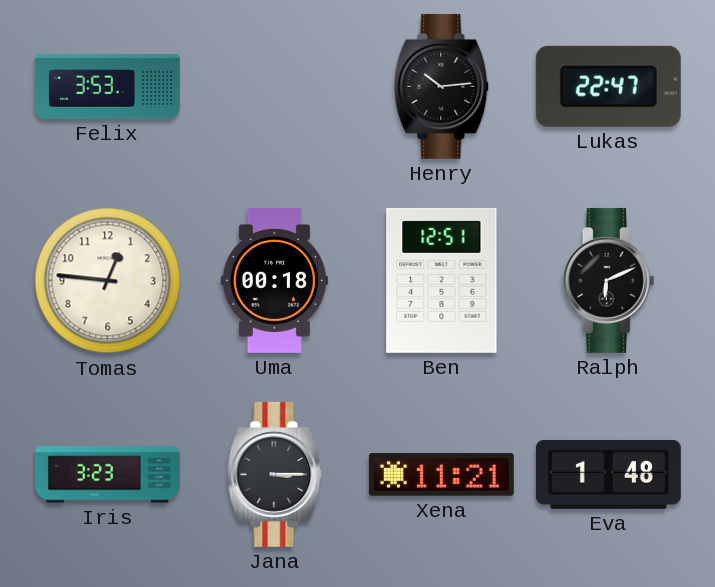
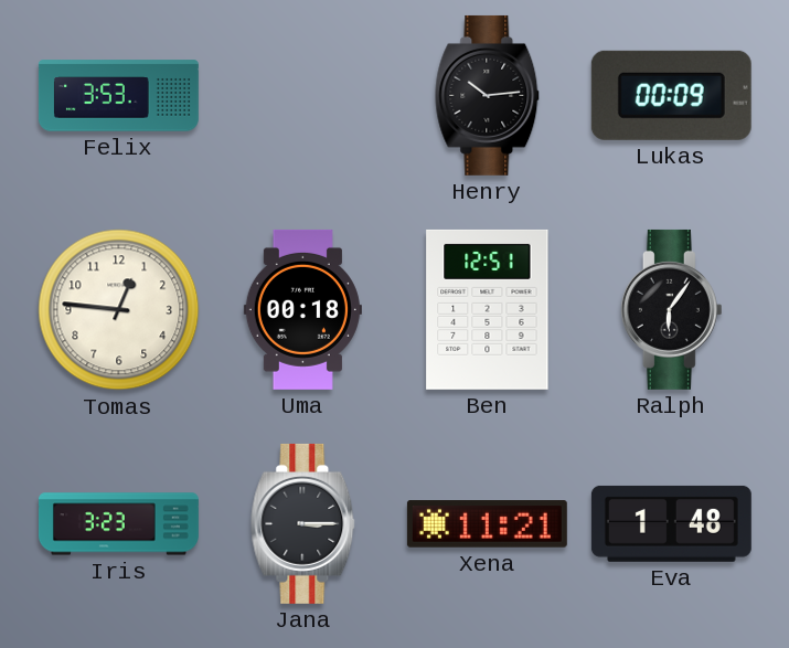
Lukas: 22:47 -> 00:09 (671, 95)
Ralph: 6:11 -> 6:06 (671, 309)
